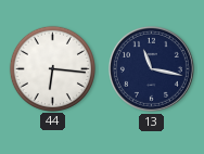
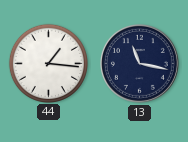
44: 6:16 -> 1:16 (48, 63)
